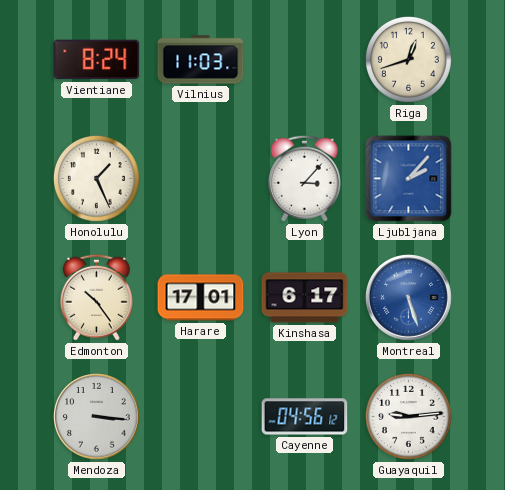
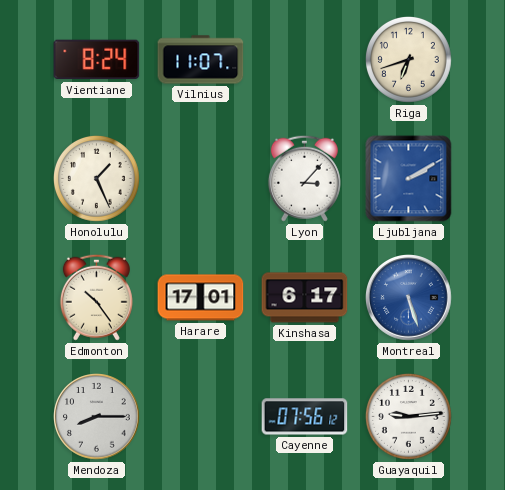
Vilnius: 11:03 -> 11:07 (201, 60)
Riga: 12:42 -> 6:42 (408, 59)
Ljubljana: 2:07 -> 2:10 (409, 179)
Mendoza: 3:16 -> 8:15 (97, 417)
Cayenne: 04:56 -> 07:56 (305, 417)
